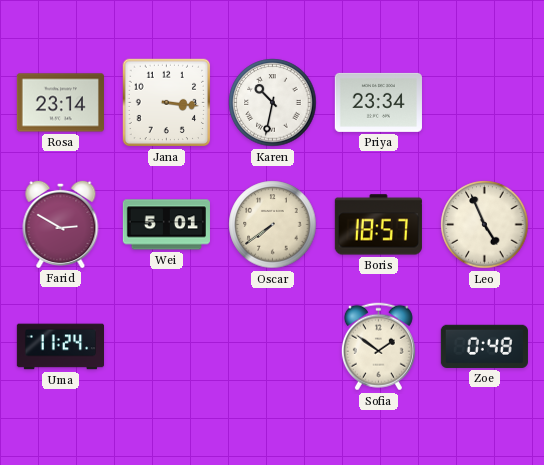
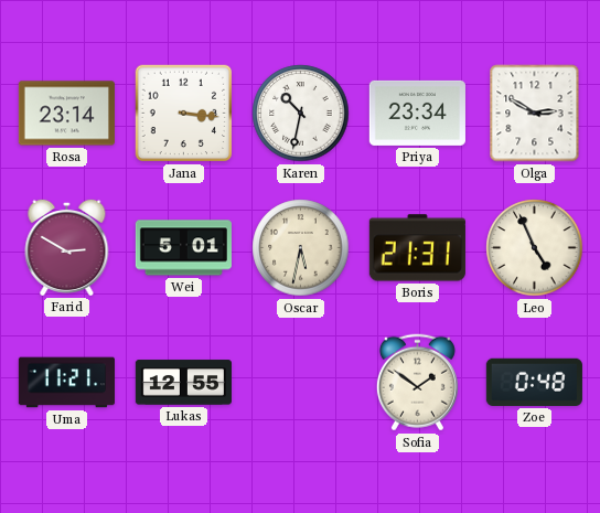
Olga: none -> 2:50 (535, 114)
Oscar: 7:39 -> 5:32 (301, 248)
Boris: 18:57 -> 21:31 (417, 248)
Uma: 11:24 -> 11:21 (66, 383)
Lukas: none -> 12:55 (183, 383)
